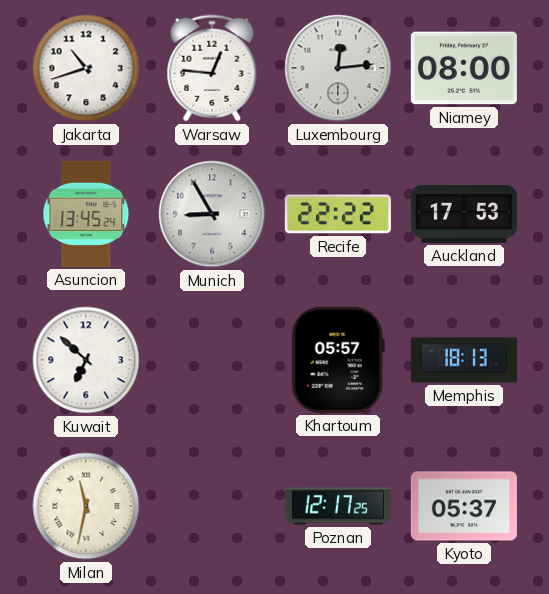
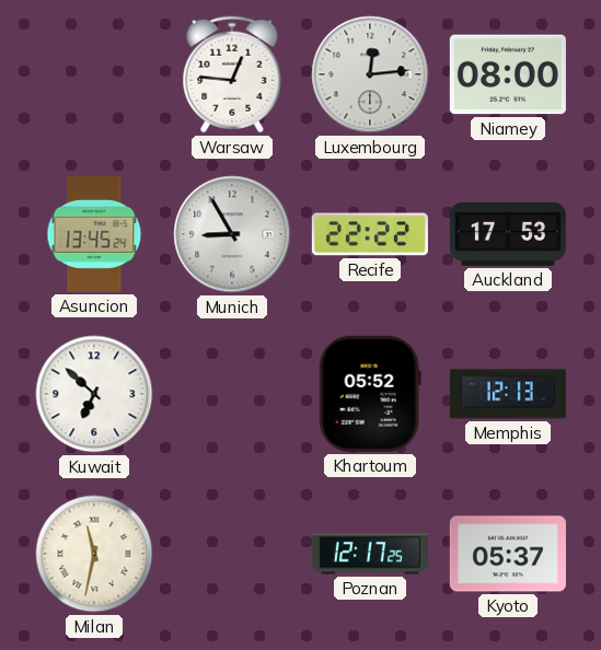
Jakarta: 10:42 -> none (86, 68)
Khartoum: 05:57 -> 05:52 (370, 394)
Memphis: 18:13 -> 12:13 (508, 394)
